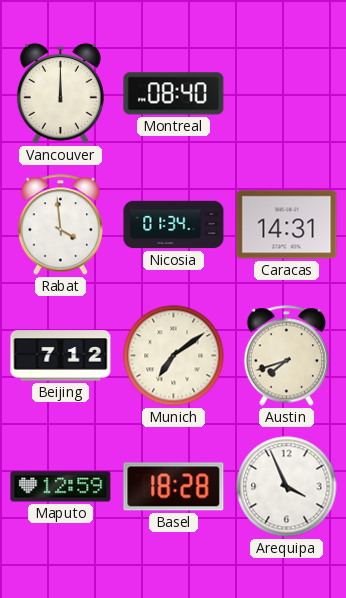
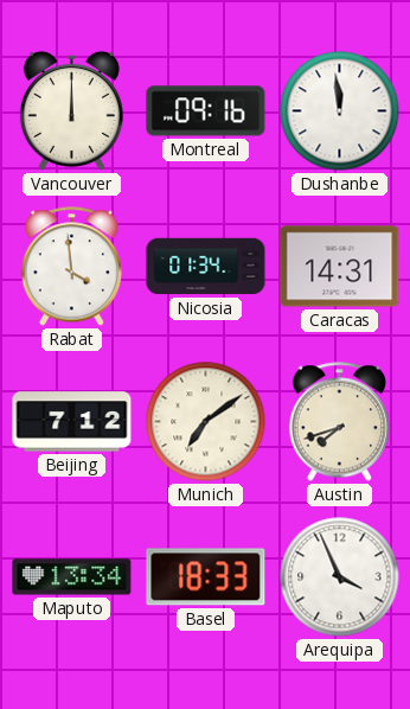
Montreal: 08:40 -> 09:16 (206, 111)
Dushanbe: none -> 11:59 (340, 111)
Maputo: 12:59 -> 13:34 (72, 577)
Basel: 18:28 -> 18:33 (206, 577)
